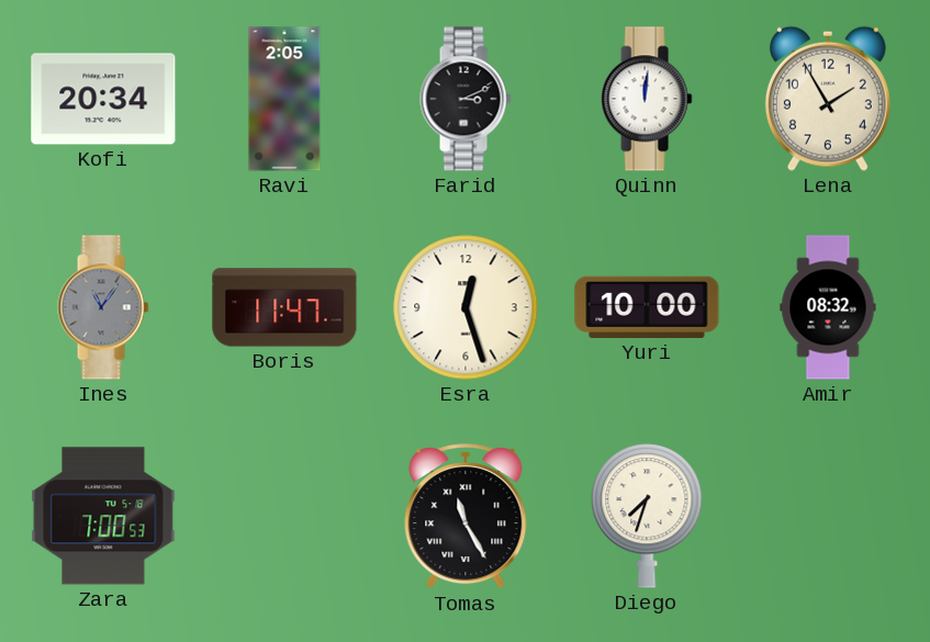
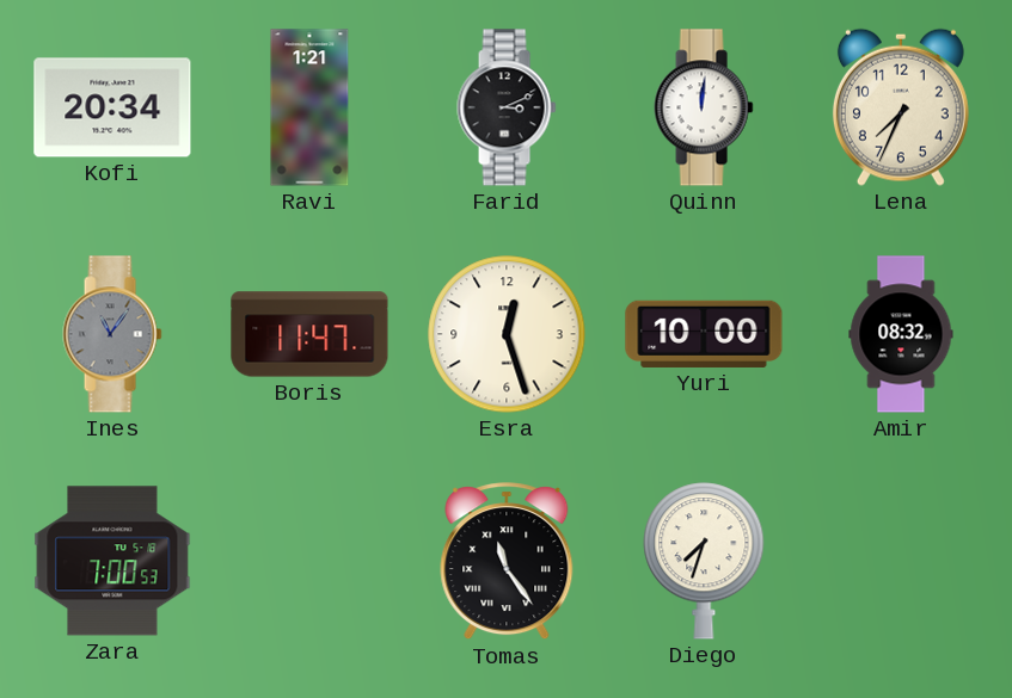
Ravi: 2:05 -> 1:21 (309, 107)
Lena: 1:55 -> 7:34 (901, 107)
Tomas: 11:25 -> 11:24 (507, 562)
